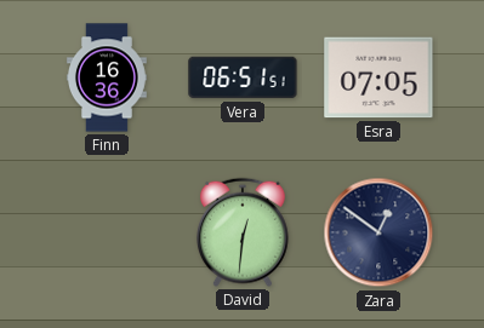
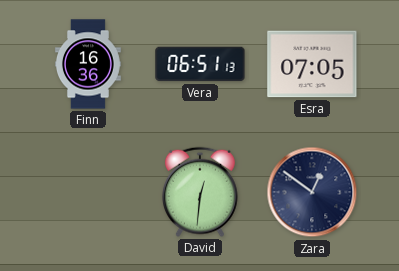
Vera: 06:51:51 -> 06:51:13 (200, 64)
